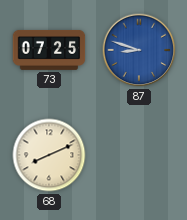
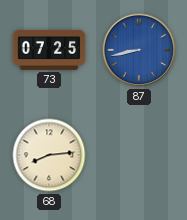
87: 8:48 -> 8:43 (139, 50)
68: 8:11 -> 8:14 (49, 155)
